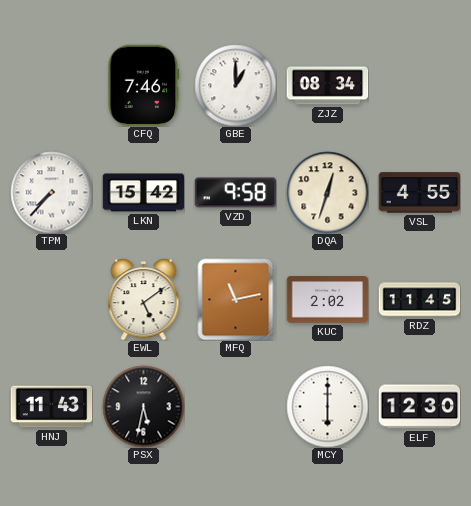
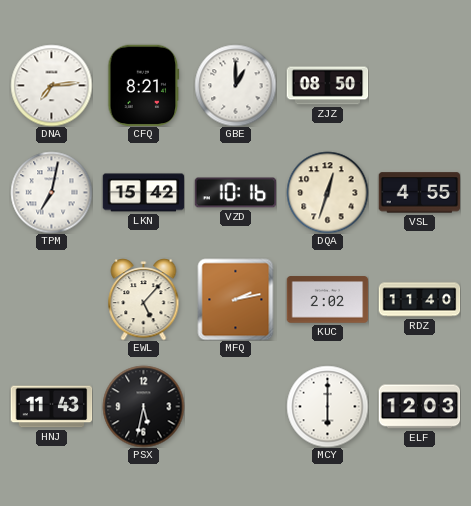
DNA: none -> 7:14 (51, 85)
CFQ: 7:46 -> 8:21 (144, 85)
ZJZ: 08:34 -> 08:50 (327, 86)
TPM: 7:37 -> 7:02 (51, 192)
VZD: 9:58 -> 10:16 (235, 193)
EWL: 5:09 -> 5:07 (144, 300)
MFQ: 11:13 -> 2:13 (236, 299)
RDZ: 11:45 -> 11:40 (419, 300)
ELF: 12:30 -> 12:03 (419, 407)
